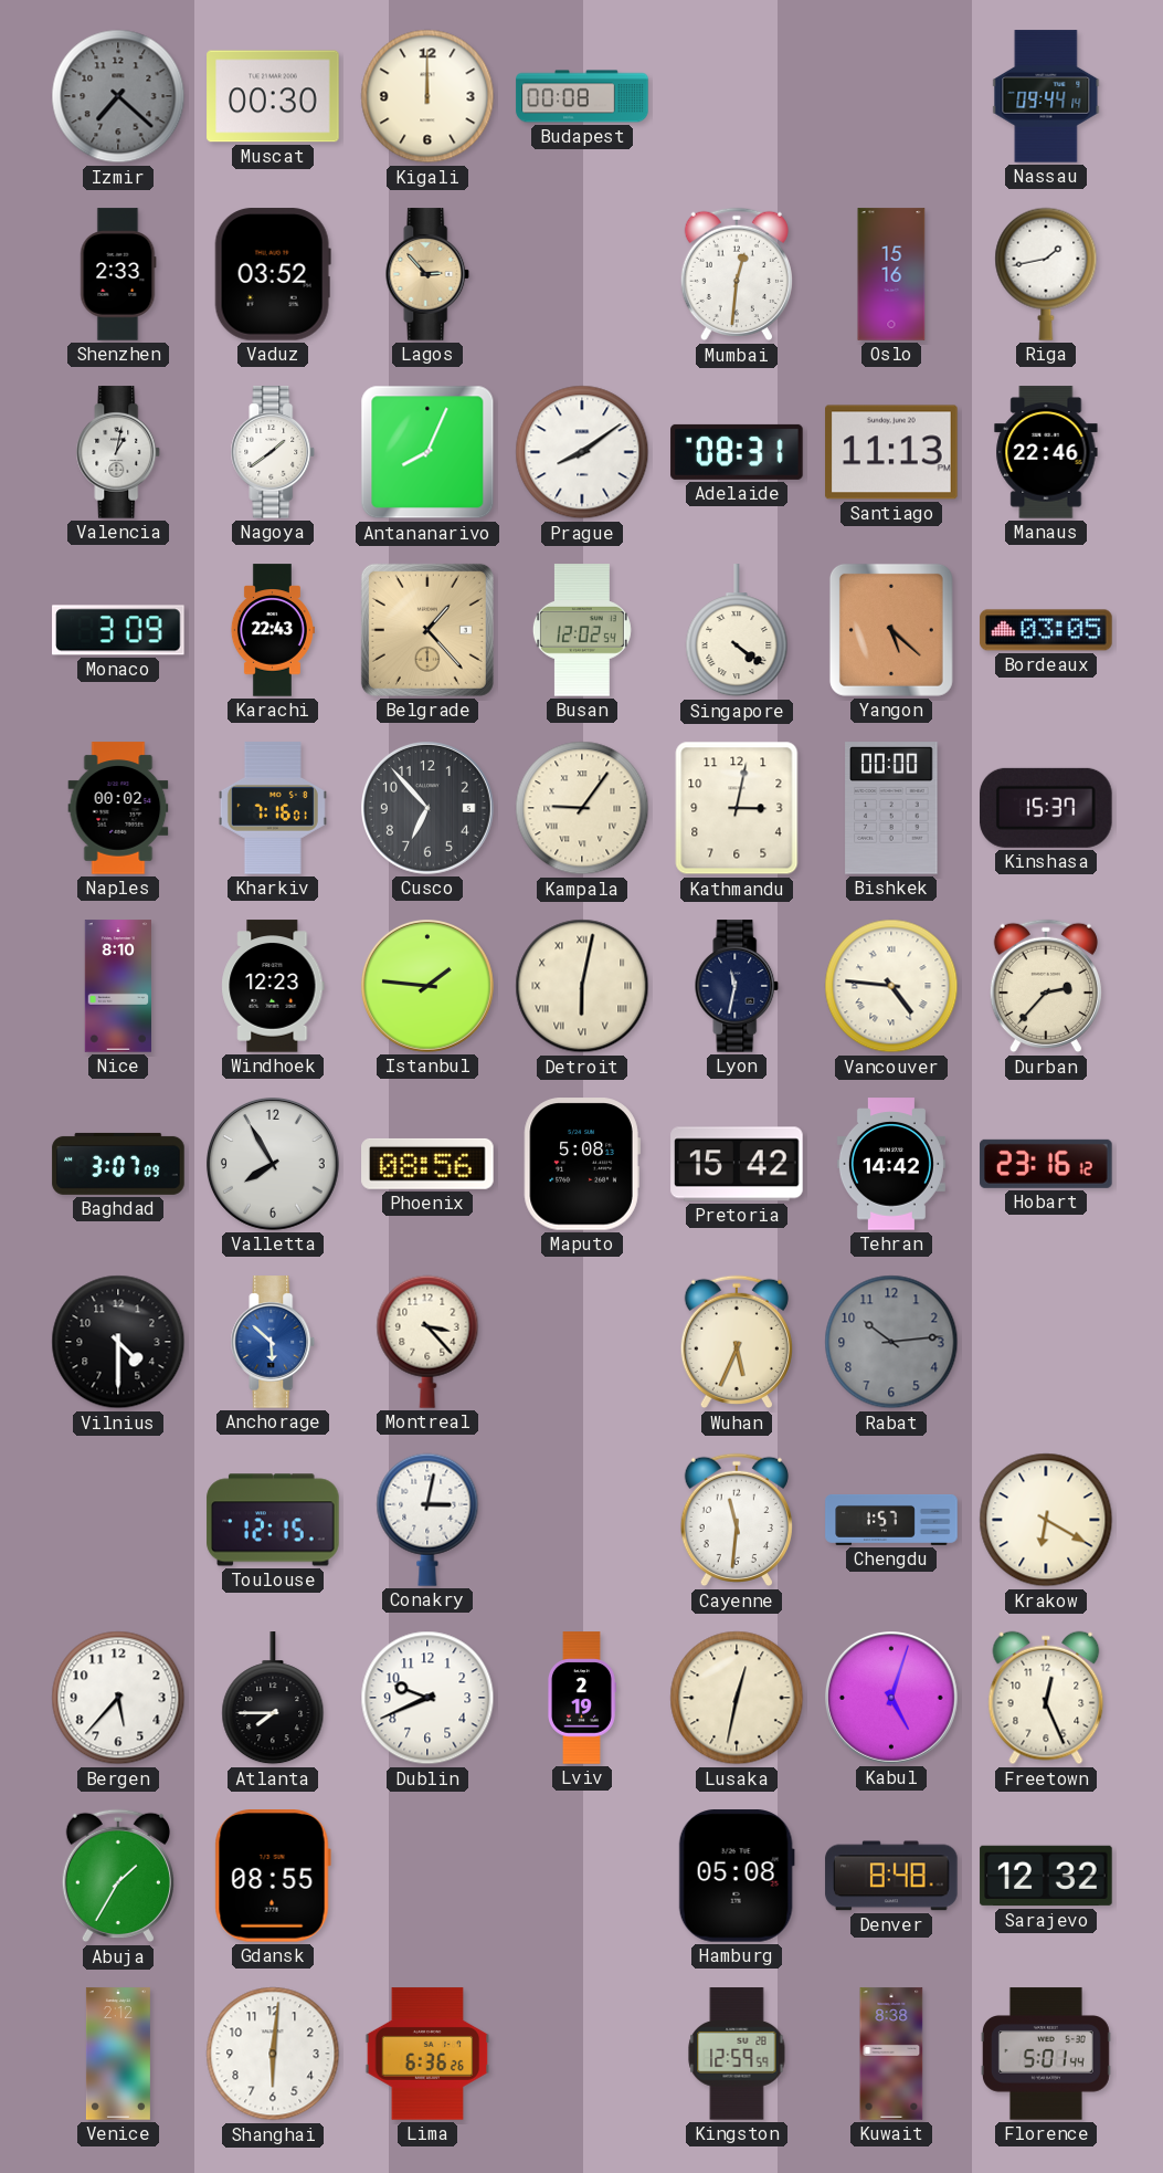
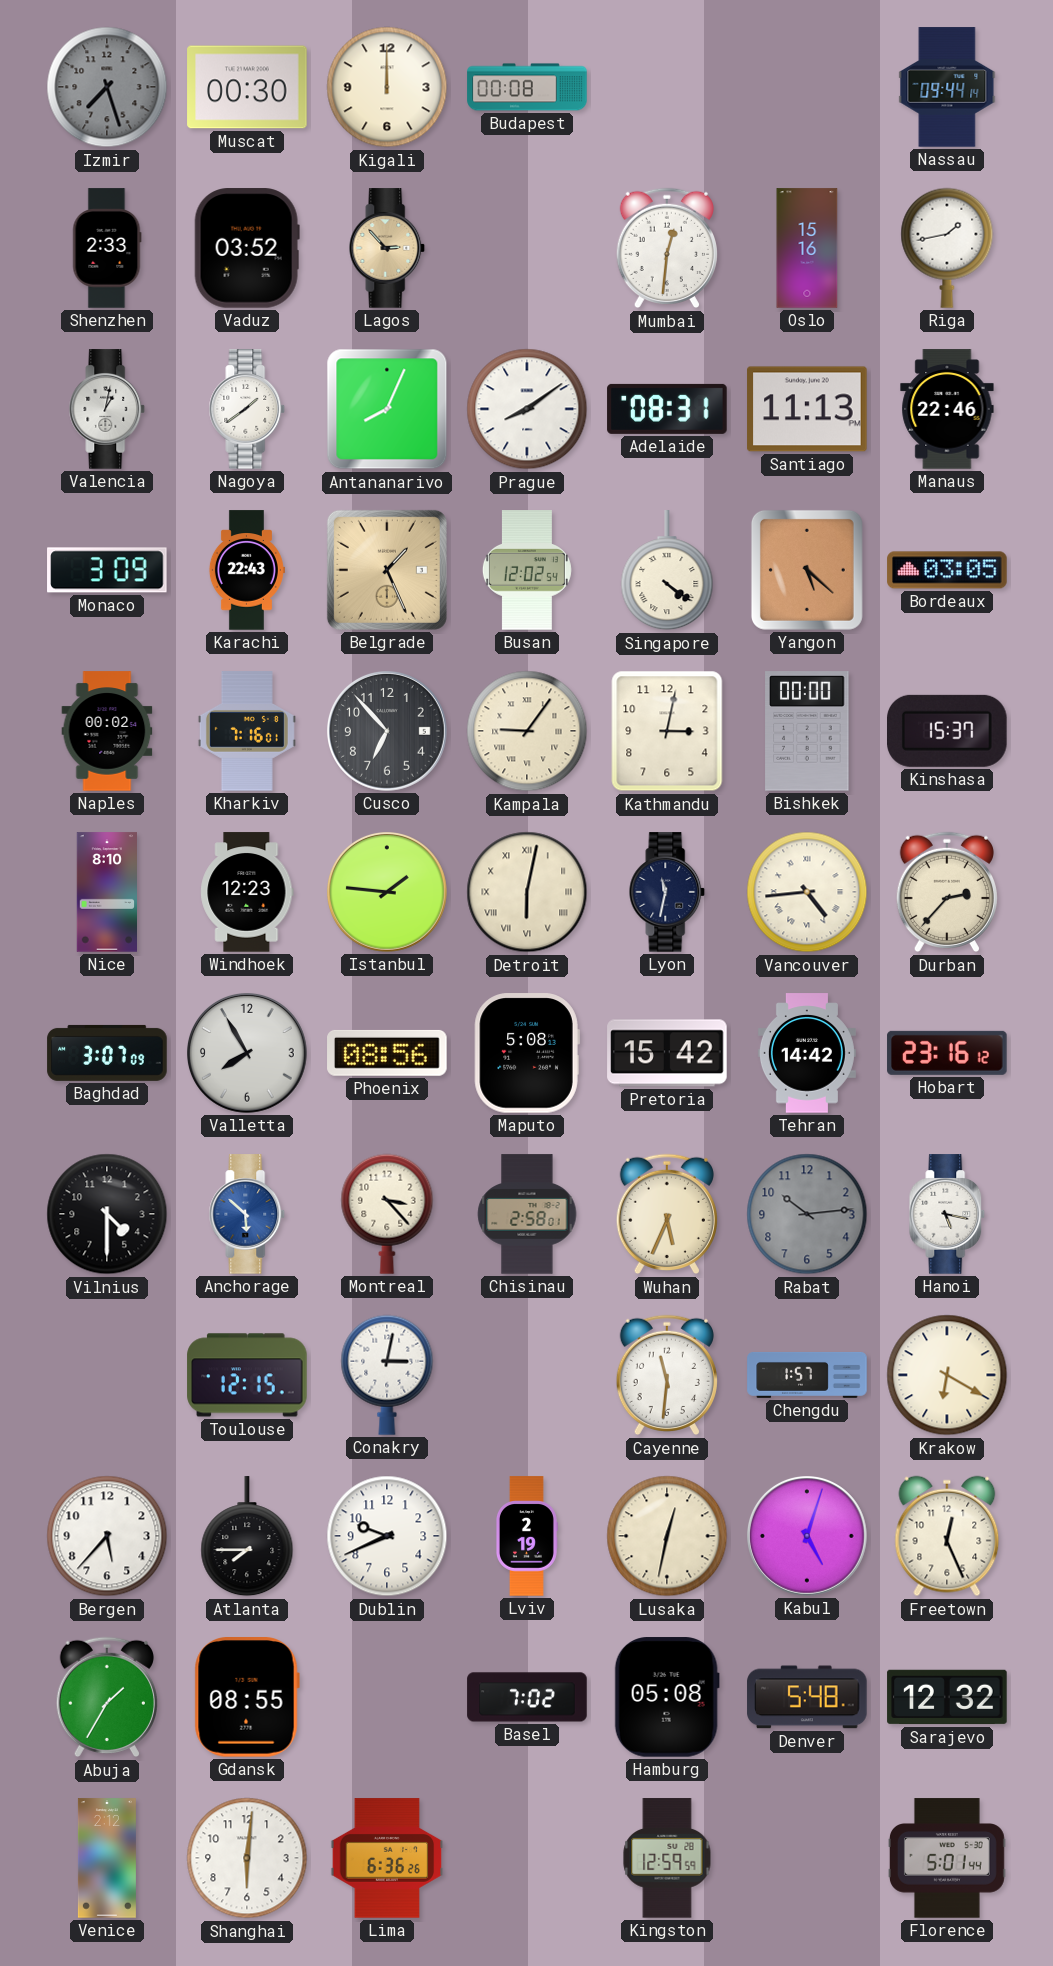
Izmir: 7:22 -> 7:27 (107, 87)
Belgrade: 1:23 -> 1:26 (387, 570)
Vancouver: 4:46 -> 4:44 (807, 892)
Chisinau: none -> 2:58 (527, 1214)
Hanoi: none -> 5:17 (947, 1214)
Basel: none -> 7:02 (527, 1697)
Denver: 8:48 -> 5:48 (807, 1697)
Kuwait: 8:38 -> none (891, 2054)
